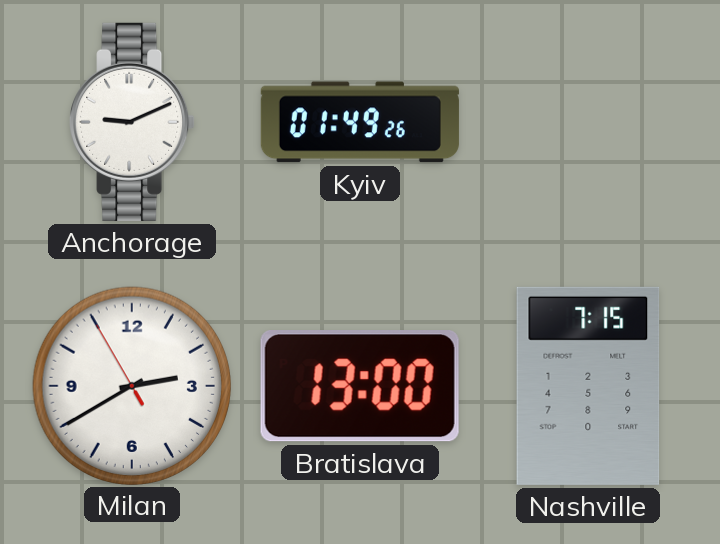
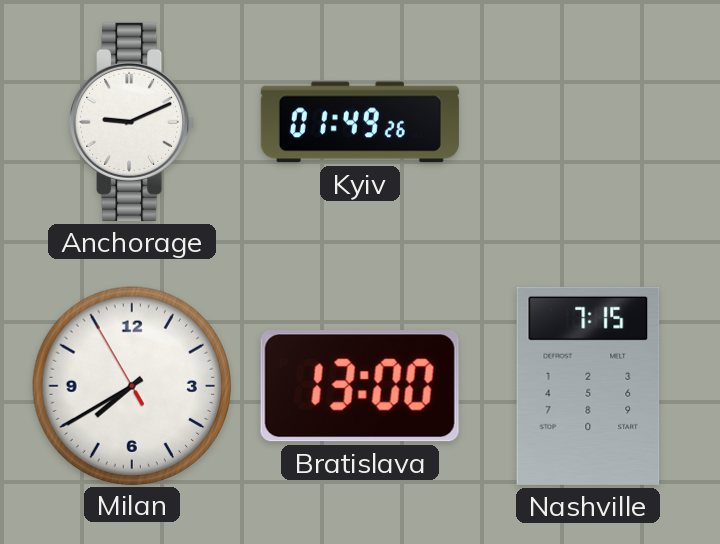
Milan: 2:39 -> 7:39 (131, 385)
